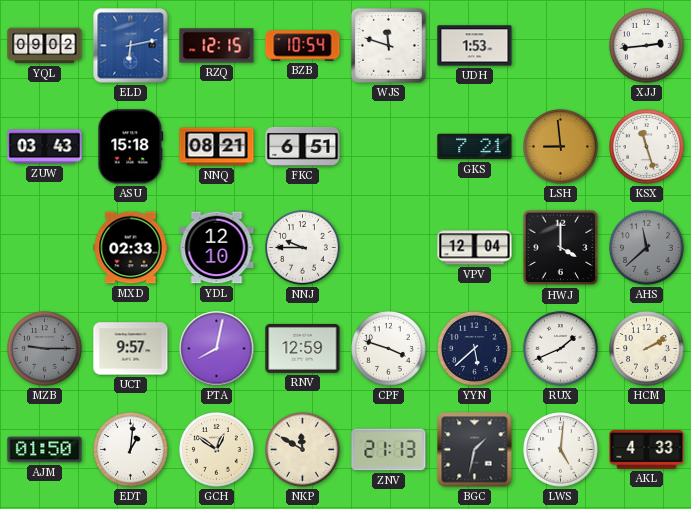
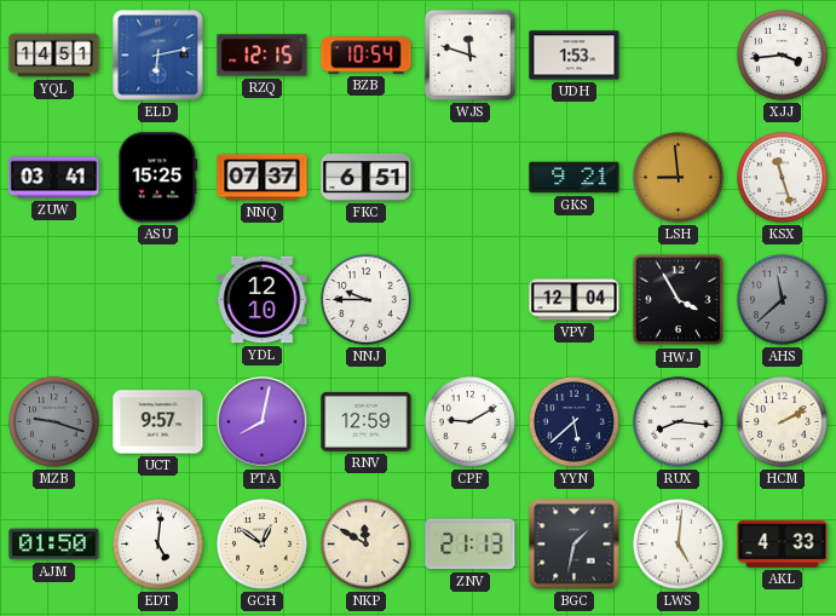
YQL: 09:02 -> 14:51 (54, 56)
XJJ: 2:44 -> 3:44 (783, 56)
ZUW: 03:43 -> 03:41 (54, 178)
ASU: 15:18 -> 15:25 (158, 178)
NNQ: 08:21 -> 07:37 (263, 178)
GKS: 7:21 -> 9:21 (575, 178)
MXD: 02:33 -> none (131, 248)
HWJ: 4:00 -> 3:55 (679, 300)
MZB: 9:15 -> 9:18 (54, 422)
CPF: 3:48 -> 9:10 (471, 422)
RUX: 1:41 -> 8:16 (679, 422)
EDT: 1:01 -> 5:01 (158, 545)
